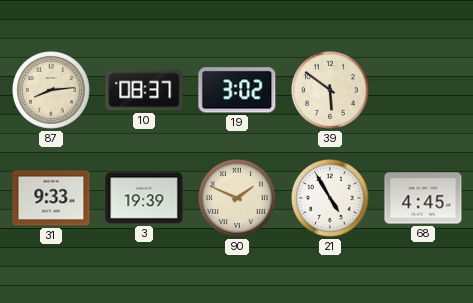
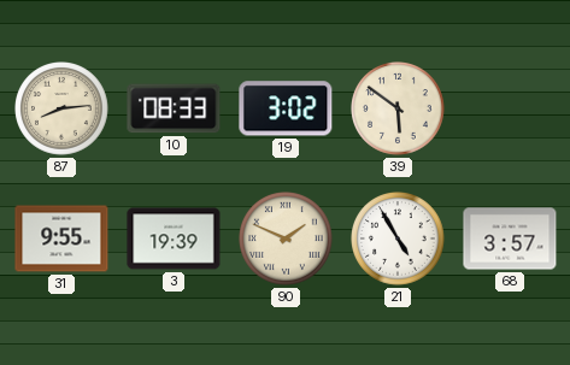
10: 08:37 -> 08:33 (174, 108)
31: 9:33 -> 9:55 (61, 239)
68: 4:45 -> 3:57 (510, 239)
